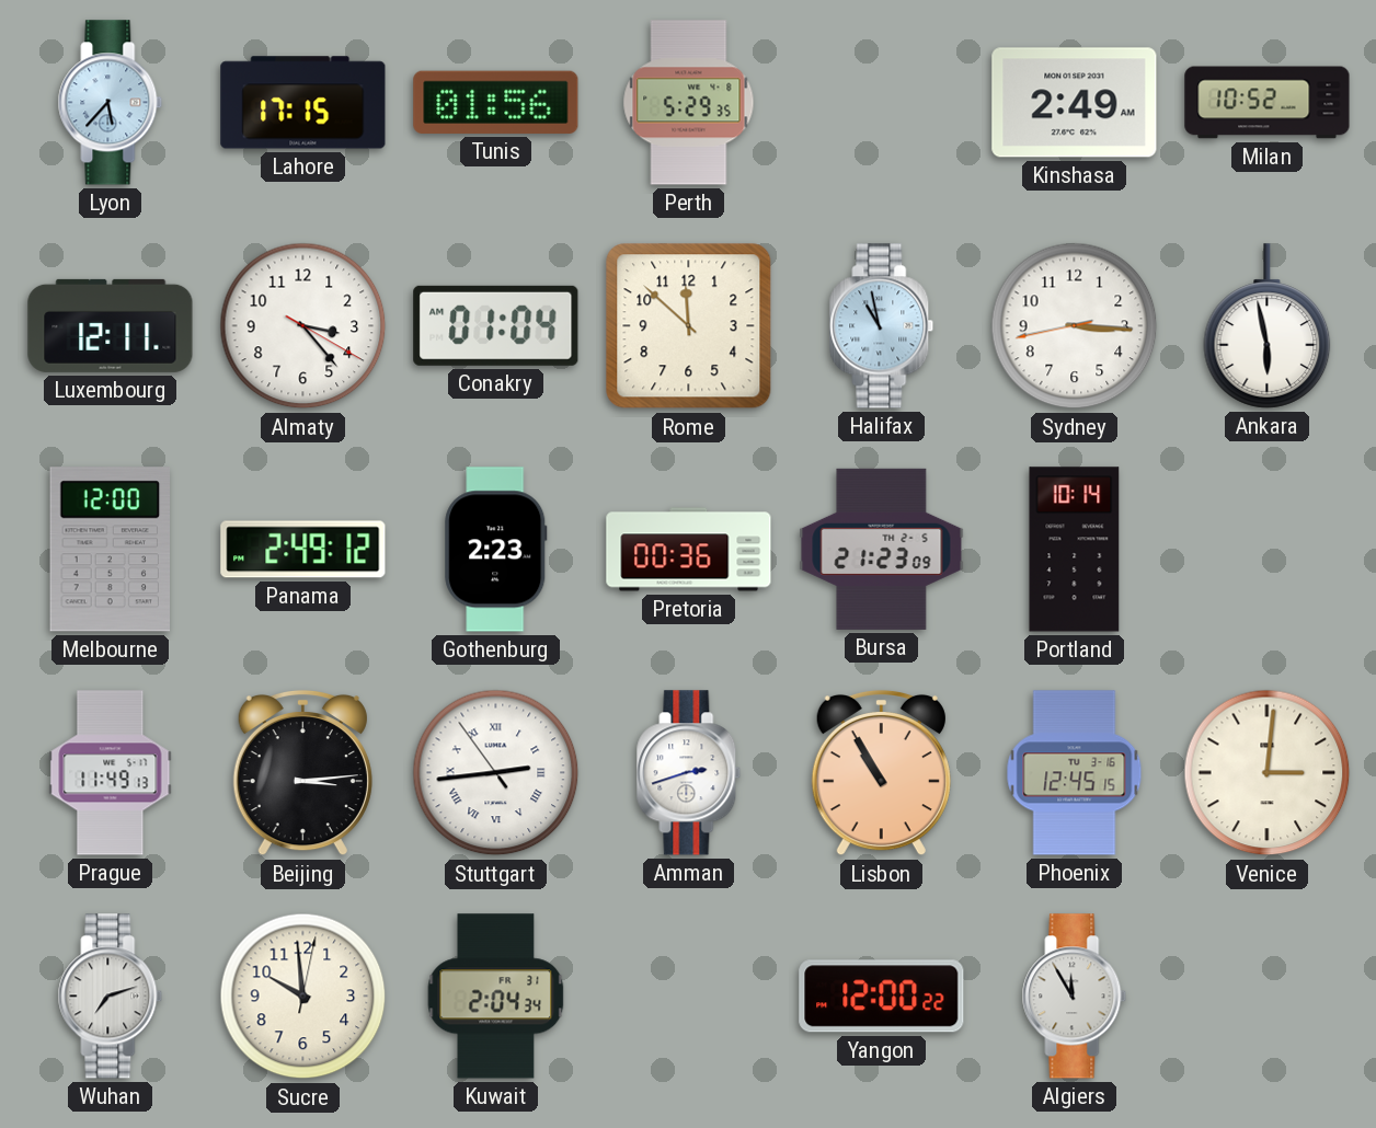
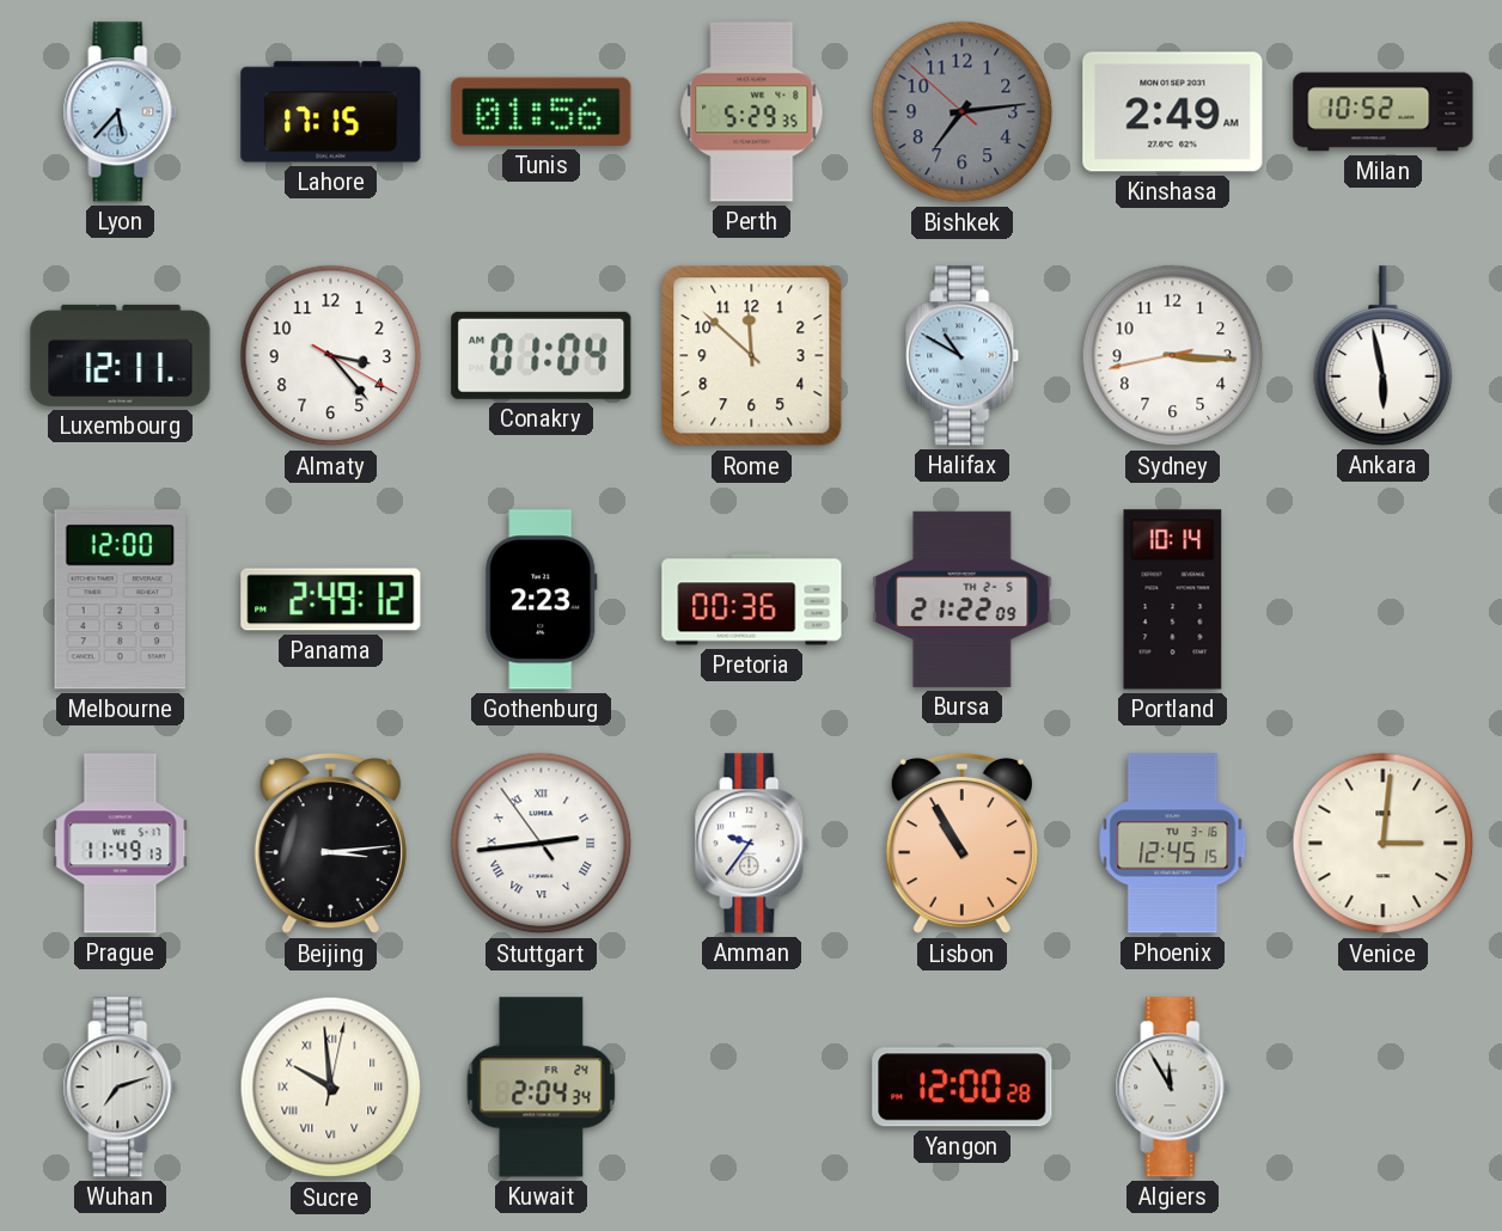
Bishkek: none -> 7:13 (963, 112)
Halifax: 10:58 -> 10:50 (963, 356)
Bursa: 21:23 -> 21:22 (963, 599)
Amman: 2:42 -> 9:36 (752, 844)
Sucre numerals: Arabic -> Roman (331, 1088)
Kuwait date: FR 31 -> FR 24 (542, 1088)
Yangon: 12:00:22 -> 12:00:28 (963, 1088)
